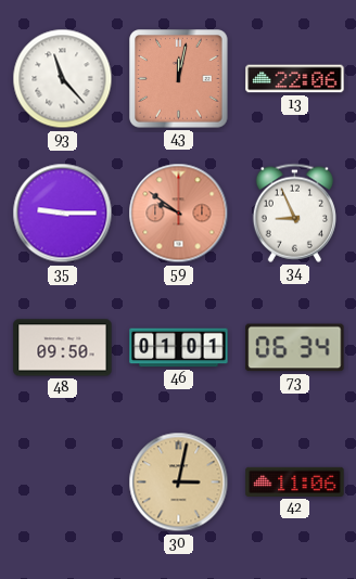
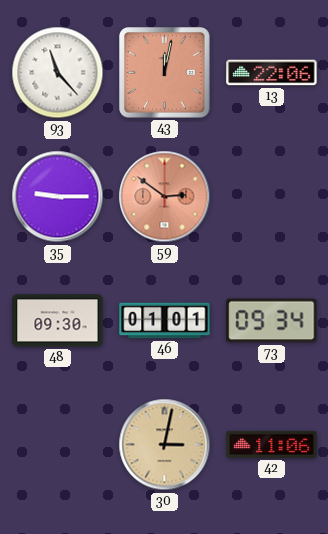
59: 9:51 -> 2:51 (165, 197)
34: 8:56 -> none (294, 213)
48: 09:50 -> 09:30 (58, 321)
73: 06:34 -> 09:34 (272, 321)
